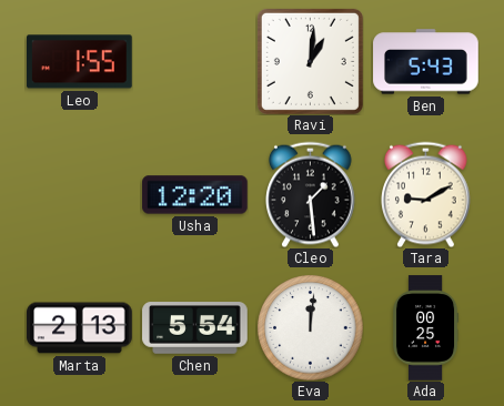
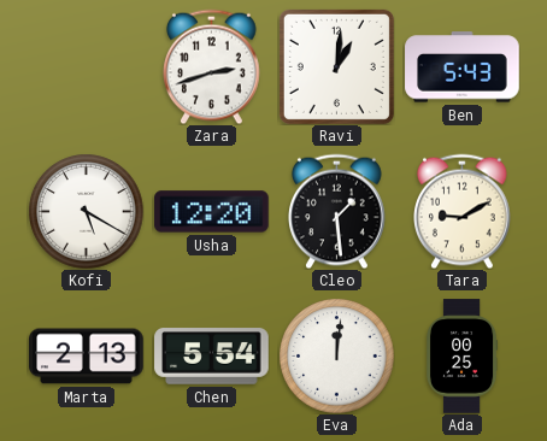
Leo: 1:55 -> none (80, 62)
Zara: none -> 2:42 (212, 66)
Kofi: none -> 5:20 (86, 211)
